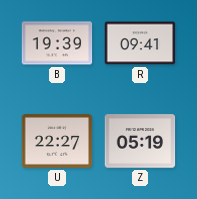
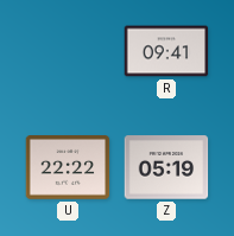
B: 19:39 -> none (57, 43)
U: 22:27 -> 22:22 (68, 168)
